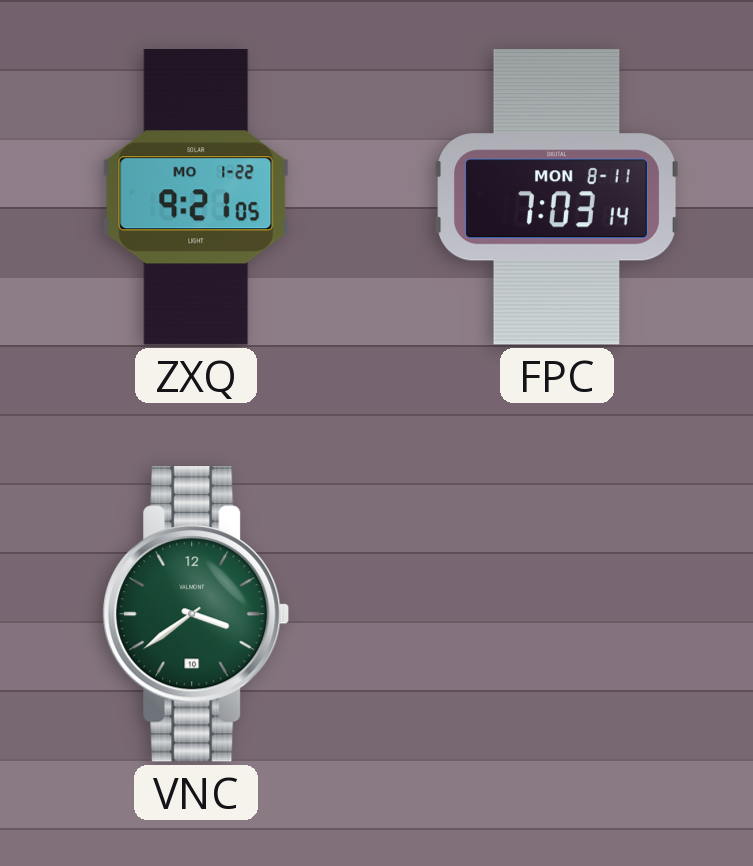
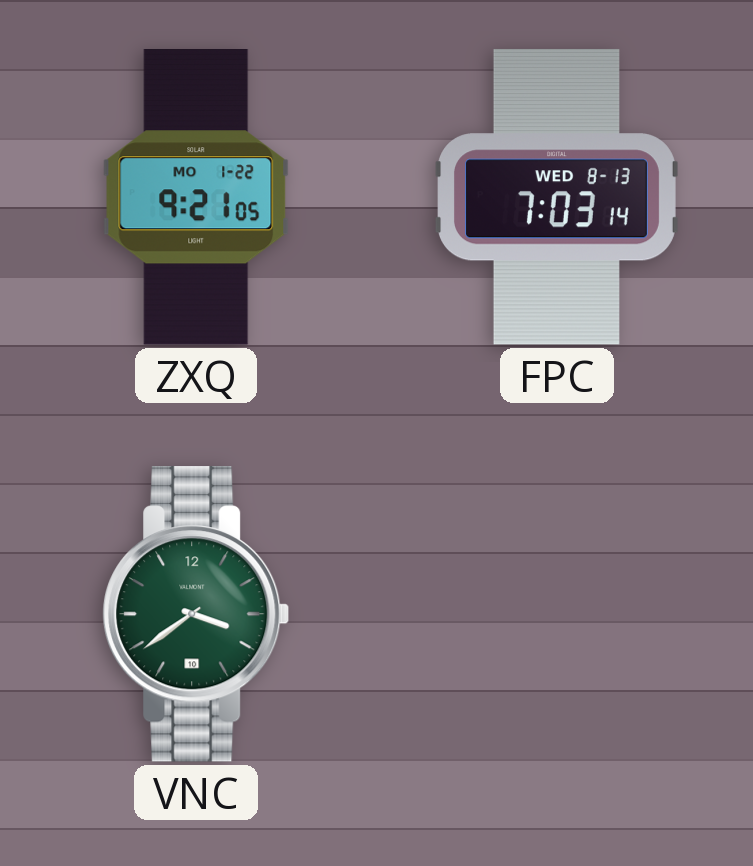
FPC date: MON 8-11 -> WED 8-13 (557, 197)
